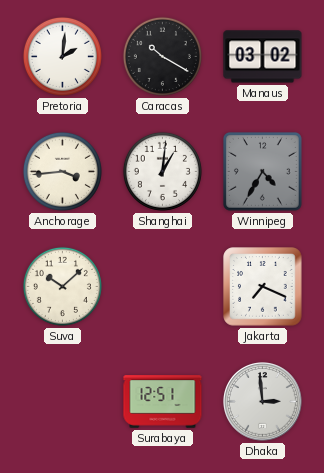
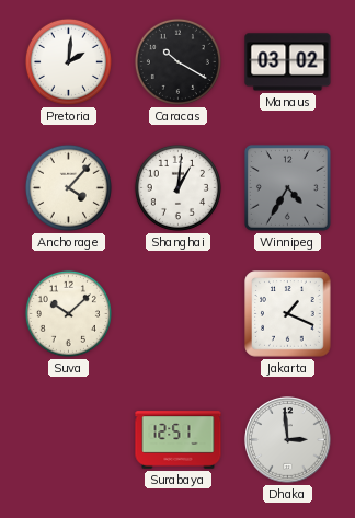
Anchorage: 3:44 -> 4:07 (68, 187)
Jakarta: 7:19 -> 1:19 (288, 314)
